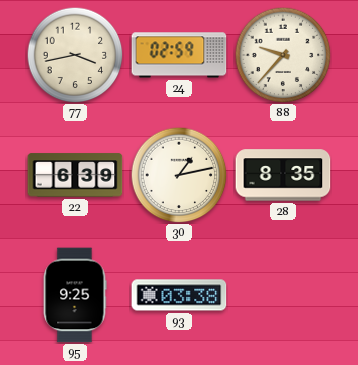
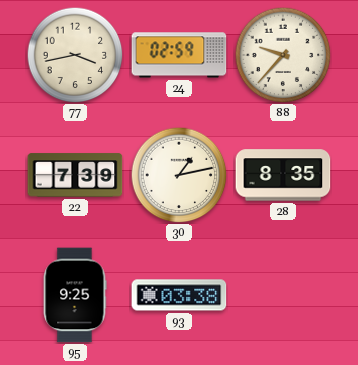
22: 6:39 -> 7:39 (75, 175)
